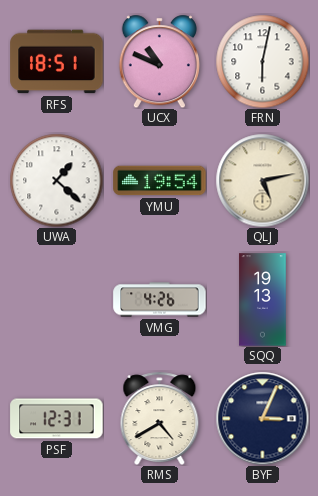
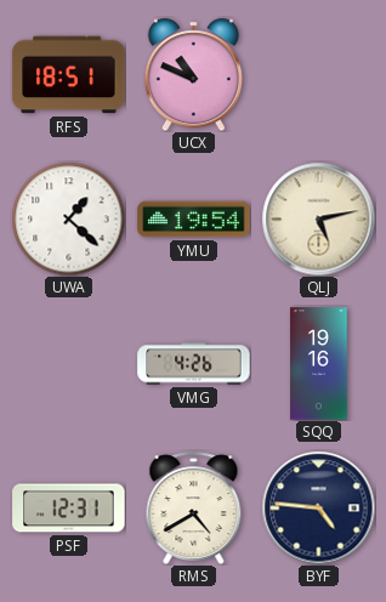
FRN: 6:02 -> none (262, 61)
SQQ: 19:13 -> 19:16 (319, 364)
BYF: 3:04 -> 4:46 (318, 507)
